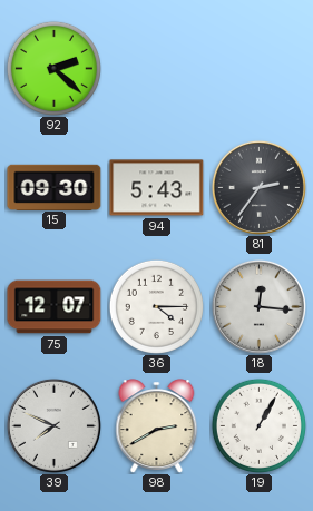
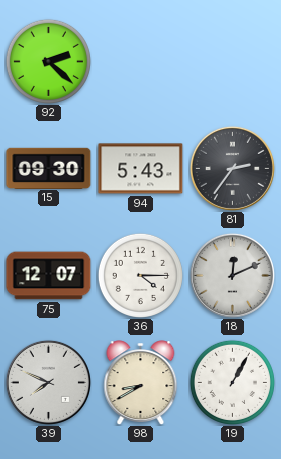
18: 12:16 -> 12:11 (232, 275)
98: 2:40 -> 8:40 (141, 382)
